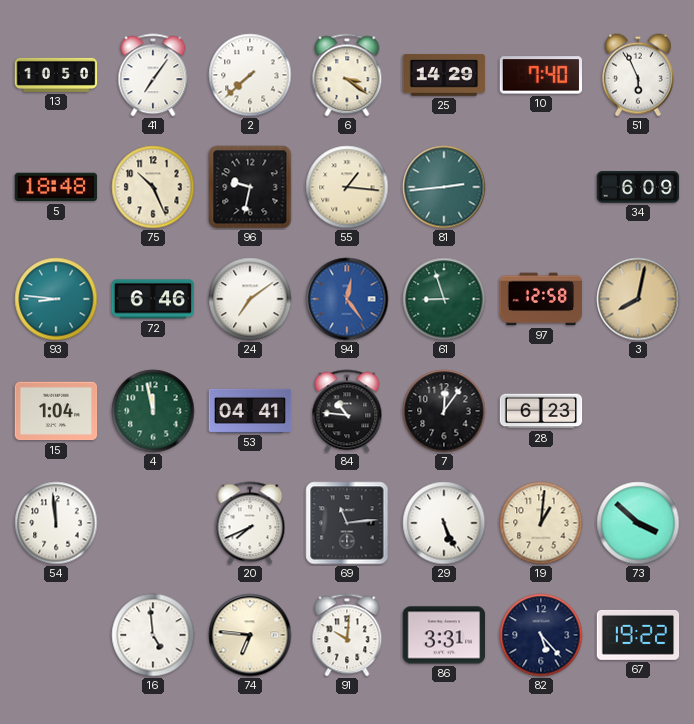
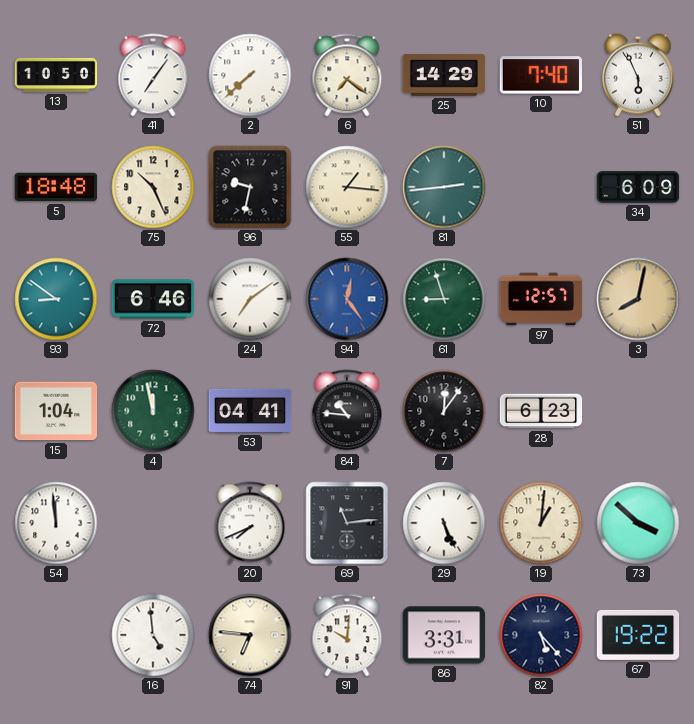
6: 3:21 -> 7:21 (347, 75)
93: 8:46 -> 8:51 (56, 299)
97: 12:58 -> 12:57 (541, 299)
